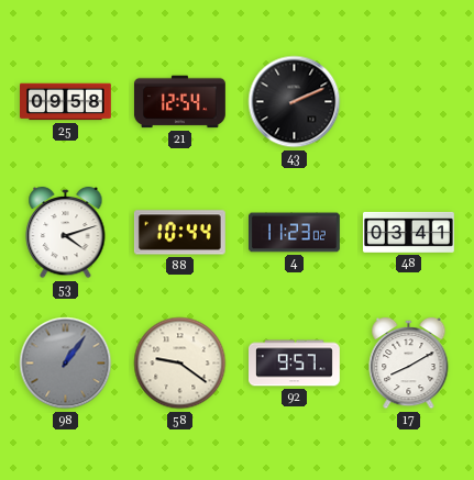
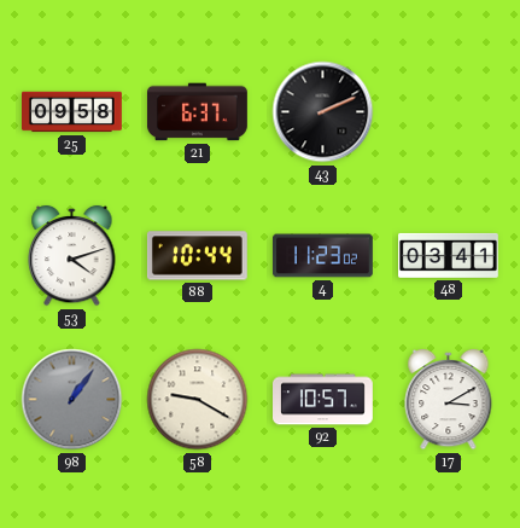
21: 12:54 -> 6:37 (198, 112)
58: 9:21 -> 9:20 (198, 400)
92: 9:57 -> 10:57 (323, 400)
17: 8:10 -> 3:10 (449, 400)
